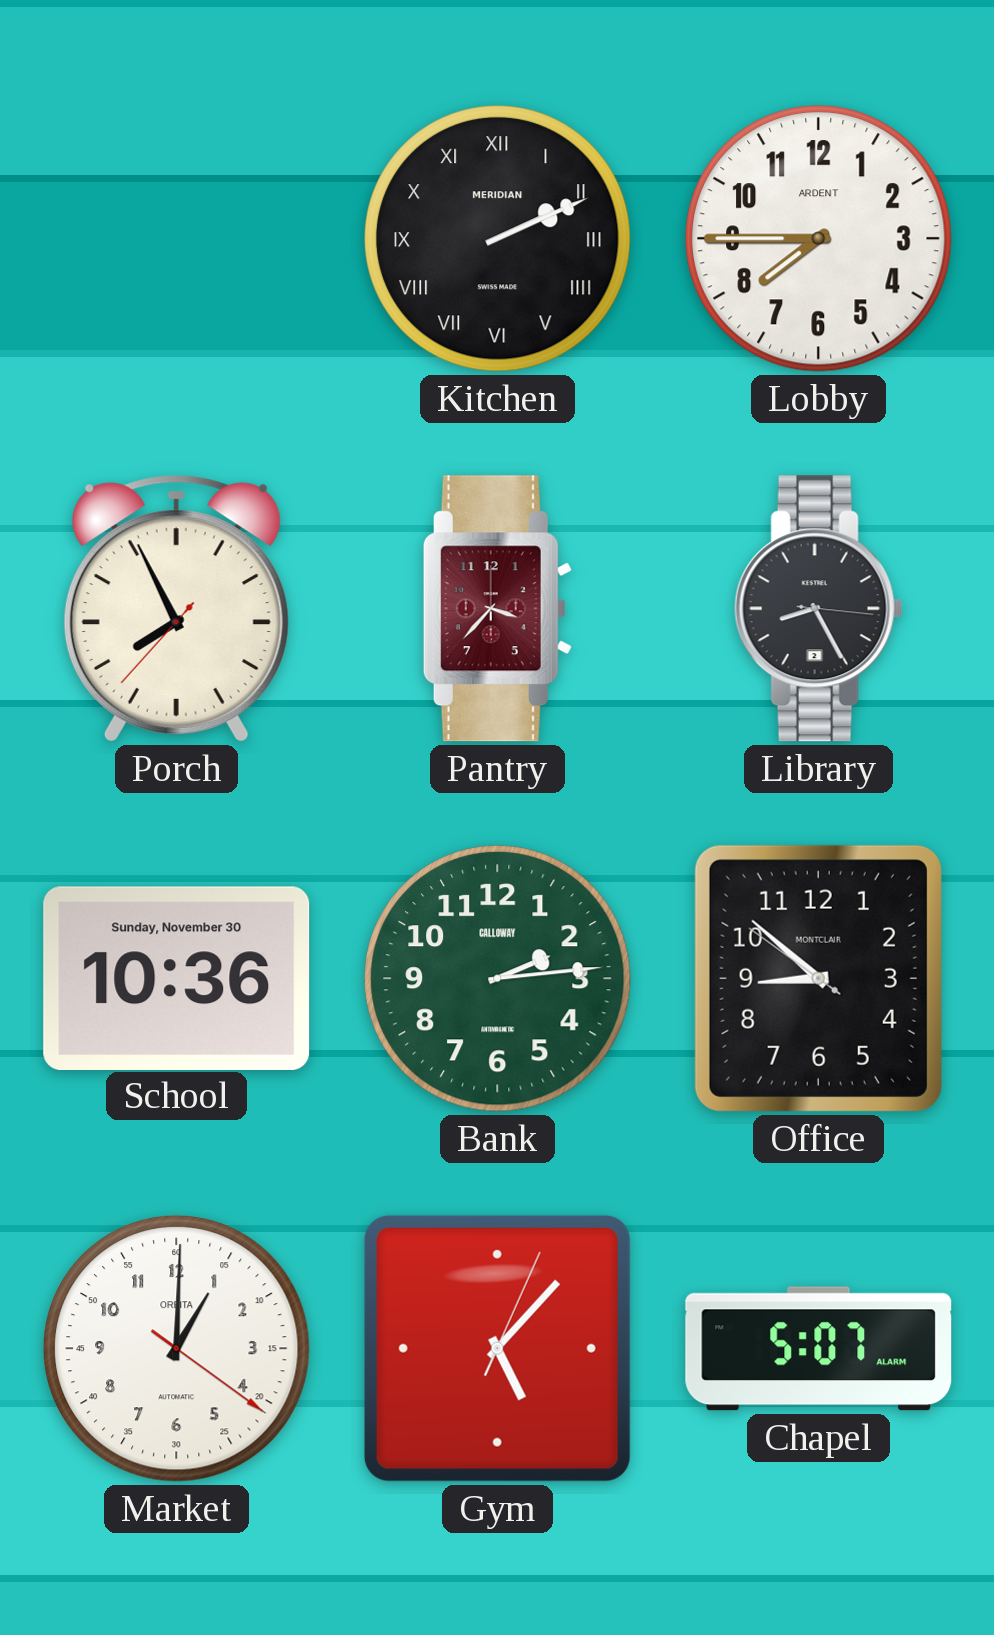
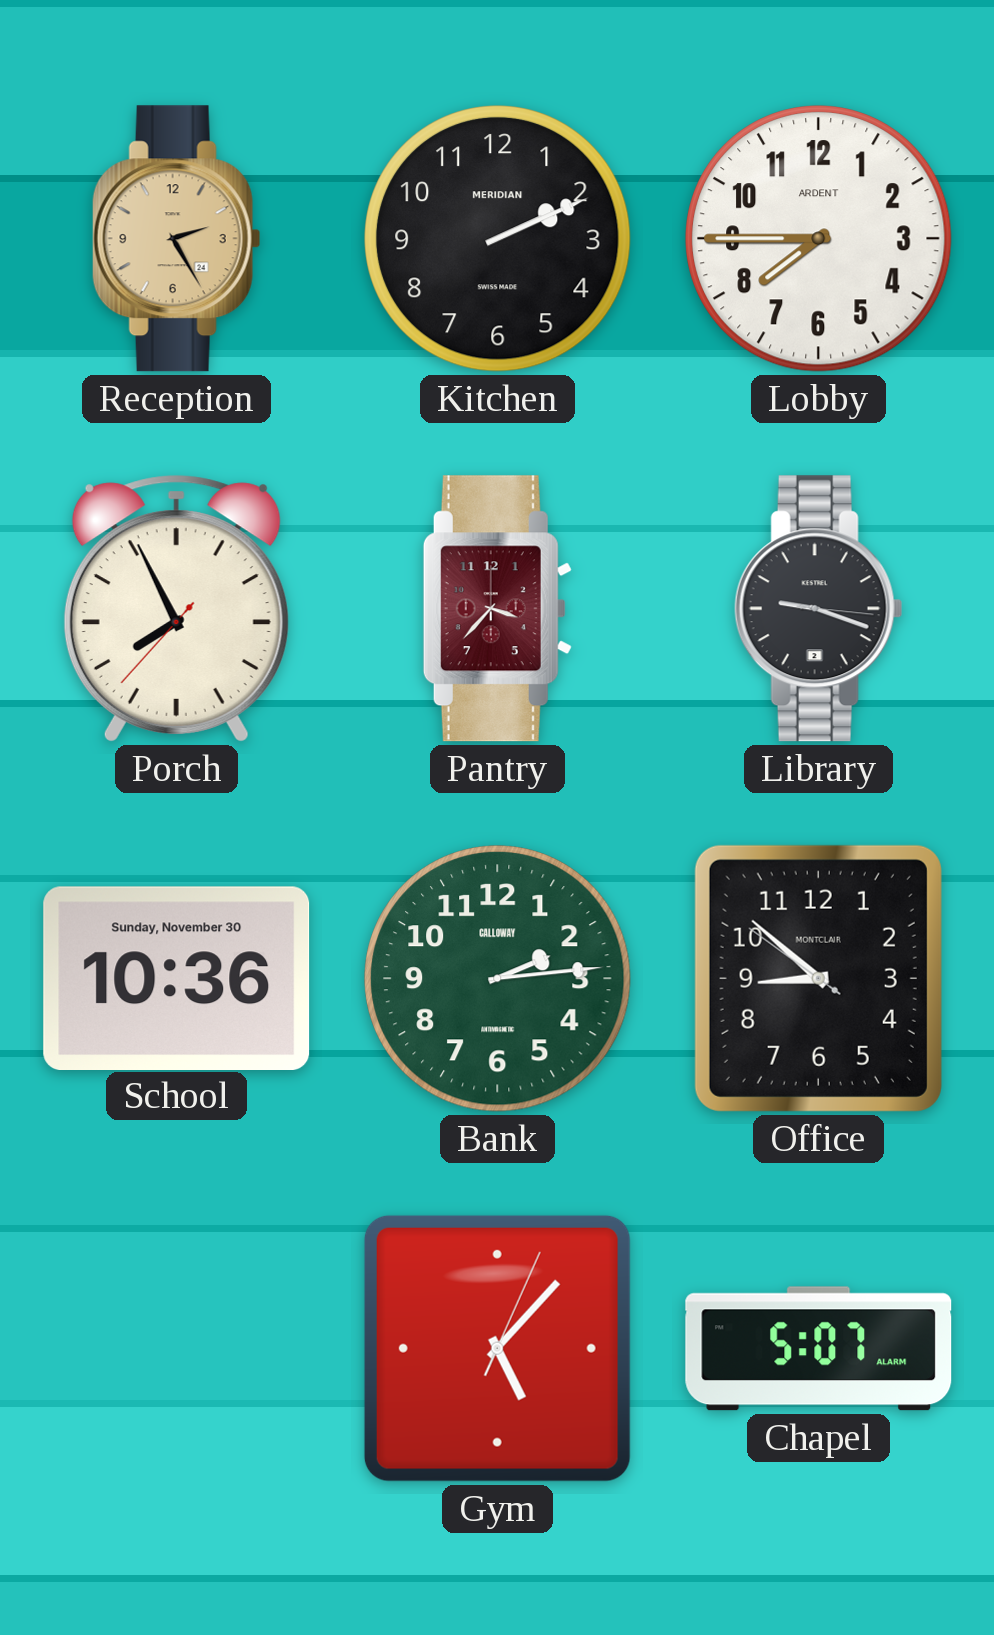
Reception: none -> 2:25 (176, 239)
Kitchen numerals: Roman -> Arabic (498, 239)
Library: 8:25 -> 9:18 (818, 609)
Market: 1:00 -> none (177, 1349)
